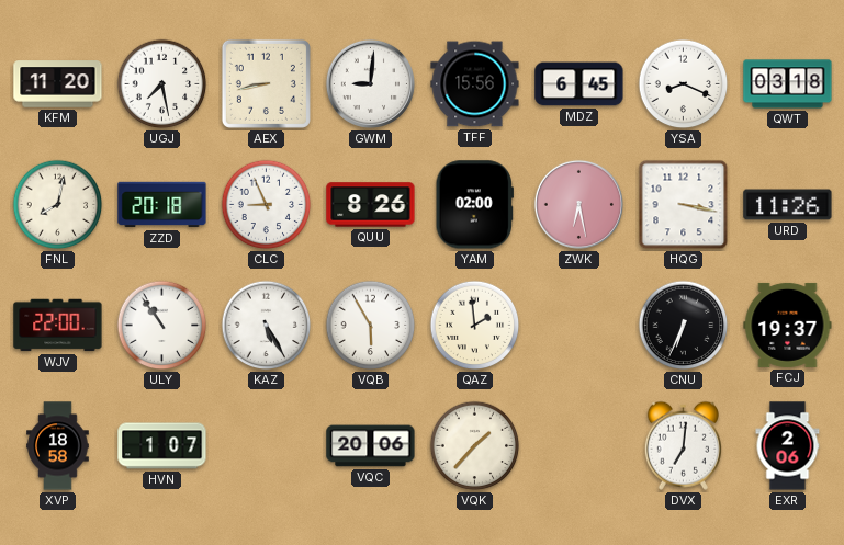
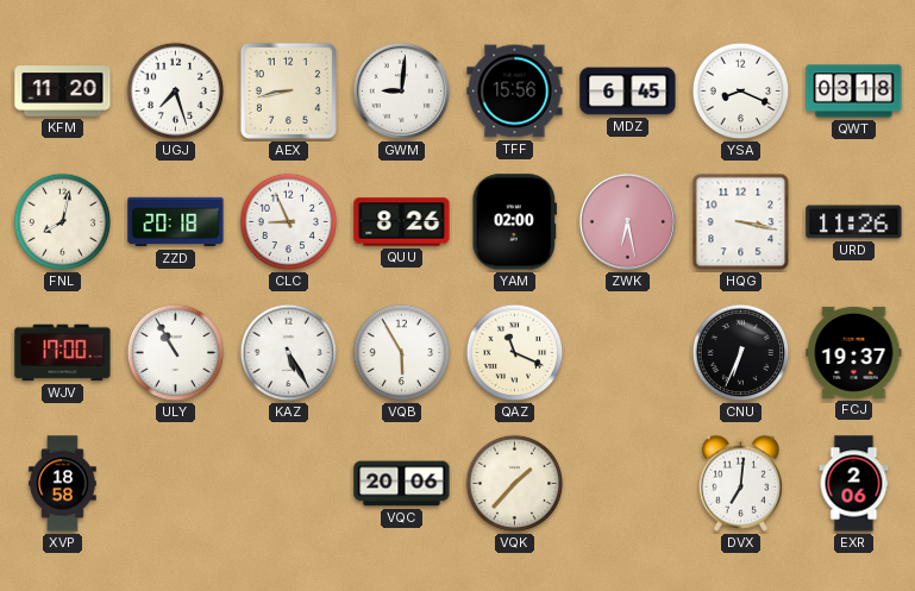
UGJ: 7:28 -> 7:27 (176, 92)
WJV: 22:00 -> 17:00 (63, 353)
ULY: 10:54 -> 10:55 (176, 353)
QAZ: 1:59 -> 11:19 (515, 353)
HVN: 1:07 -> none (162, 446)
